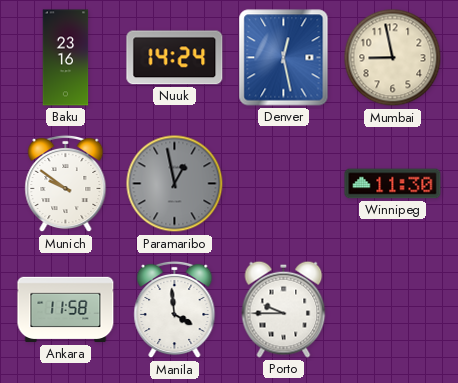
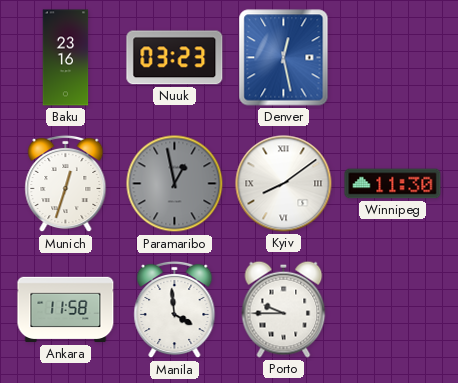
Nuuk: 14:24 -> 03:23 (175, 58)
Mumbai: 8:58 -> none (393, 58)
Munich: 9:51 -> 12:33 (66, 184)
Kyiv: none -> 8:09 (284, 184)
